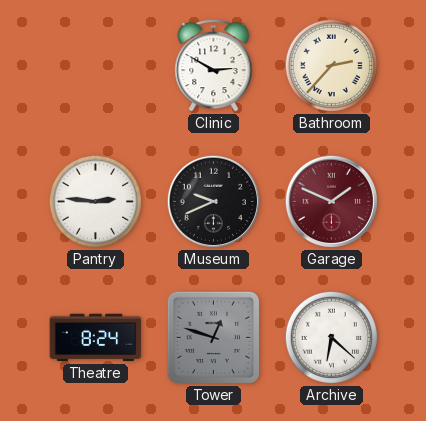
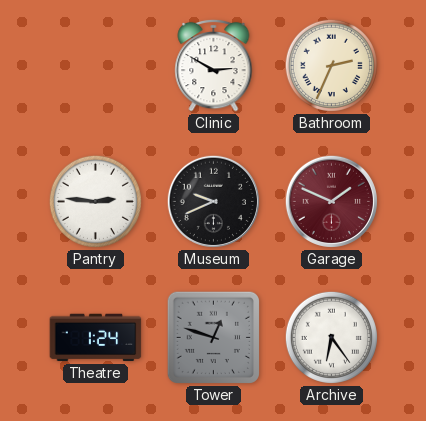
Bathroom: 2:37 -> 2:34 (331, 65)
Theatre: 8:24 -> 1:24 (96, 338)
Archive: 6:22 -> 6:24 (331, 337)
